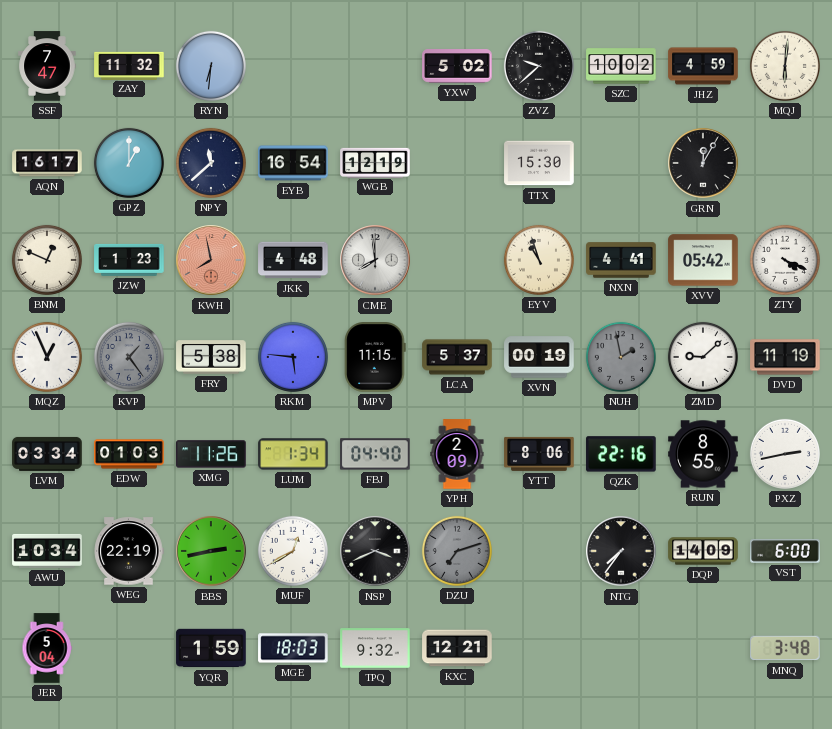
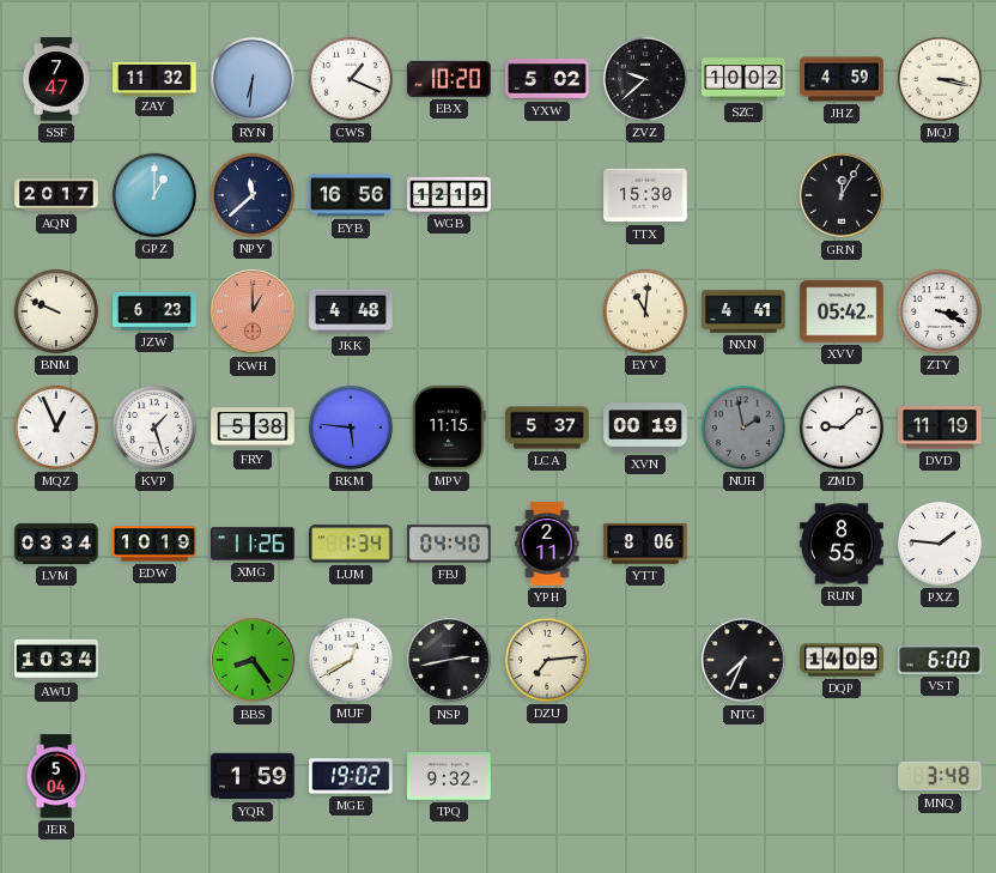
CWS: none -> 1:19 (351, 79)
EBX: none -> 10:20 (449, 79)
MQJ: 6:01 -> 3:17 (940, 79)
AQN: 16:17 -> 20:17 (56, 195)
EYB: 16:54 -> 16:56 (351, 195)
BNM: 12:49 -> 9:49 (56, 311)
JZW: 1:23 -> 6:23 (154, 311)
KWH: 7:58 -> 1:00 (253, 311)
CME: 7:59 -> none (375, 260)
EYV: 10:57 -> 11:01 (645, 311)
ZTY: 4:19 -> 3:19 (940, 311)
KVP: 1:24 -> 1:27 (154, 428)
KVP dial: grey -> white (154, 428)
EDW: 01:03 -> 10:19 (154, 544)
YPH: 2:09 -> 2:11 (547, 544)
QZK: 22:16 -> none (621, 454)
PXZ: 2:43 -> 1:46 (940, 544)
WEG: 22:19 -> none (129, 551)
BBS: 2:43 -> 8:24 (253, 660)
NSP: 3:41 -> 2:43 (449, 660)
DZU: 7:12 -> 7:14 (547, 660)
DZU dial: grey -> cream (547, 660)
NTG: 7:36 -> 7:34 (743, 660)
MGE: 18:03 -> 19:02 (351, 776)
KXC: 12:21 -> none (457, 648)
